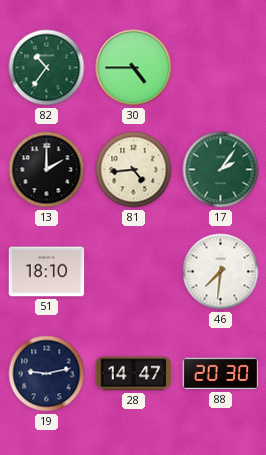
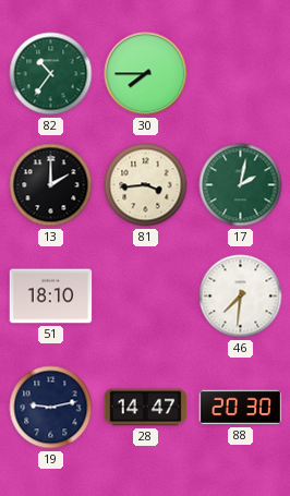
30: 4:45 -> 7:45 (146, 74)
81: 4:44 -> 3:44 (146, 185)
17: 2:06 -> 2:02 (241, 185)
